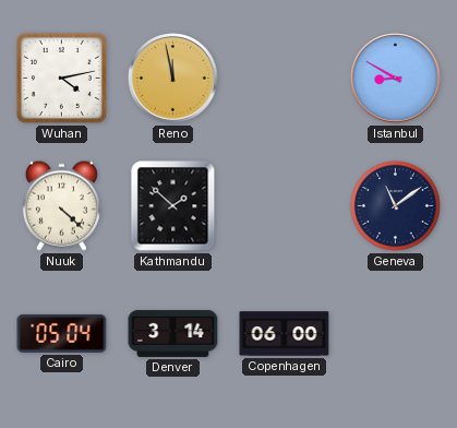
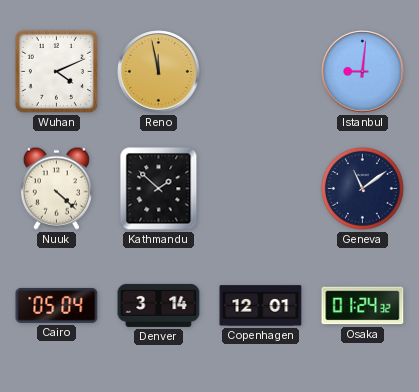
Wuhan: 4:13 -> 4:11 (56, 71)
Istanbul: 8:50 -> 9:01 (363, 72)
Copenhagen: 06:00 -> 12:01 (261, 306)
Osaka: none -> 01:24 (363, 306)
